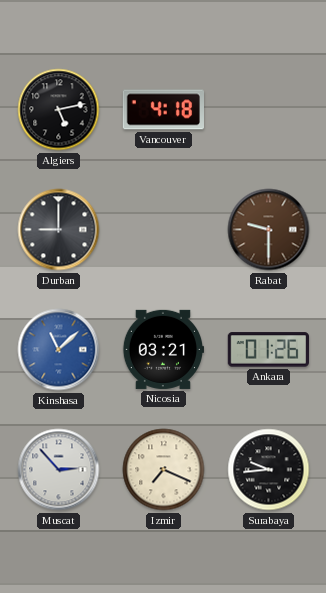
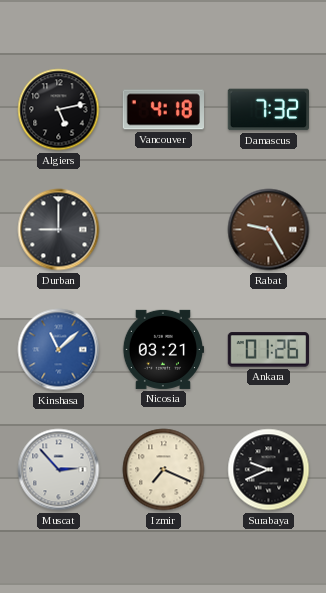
Damascus: none -> 7:32 (268, 110)
Rabat: 9:30 -> 9:25 (269, 230)
Surabaya: 9:44 -> 9:41 (269, 470)
